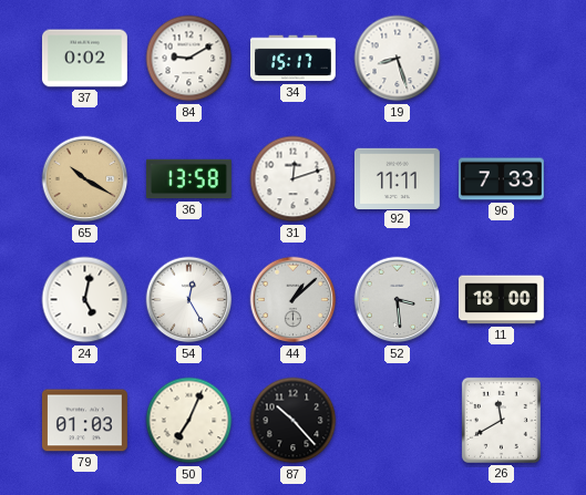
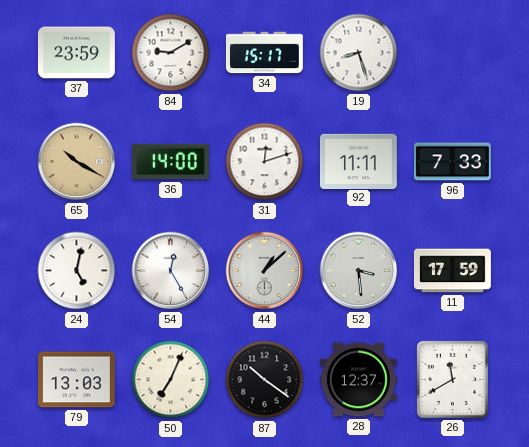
37: 0:02 -> 23:59 (76, 53)
36: 13:58 -> 14:00 (170, 162)
11: 18:00 -> 17:59 (453, 271)
79: 01:03 -> 13:03 (76, 380)
87: 10:23 -> 10:21 (265, 380)
28: none -> 12:37 (358, 380)
